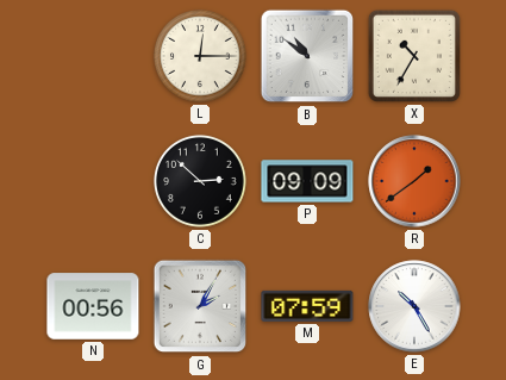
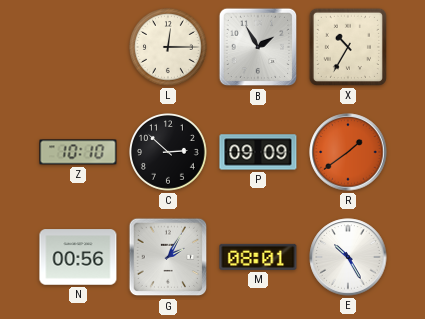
B: 10:51 -> 1:55 (258, 47)
Z: none -> 10:10 (78, 152)
M: 07:59 -> 08:01 (258, 257)
